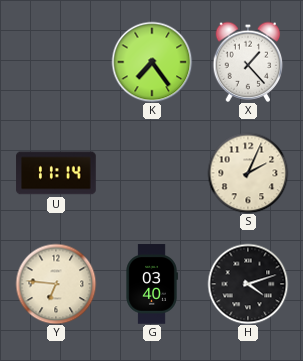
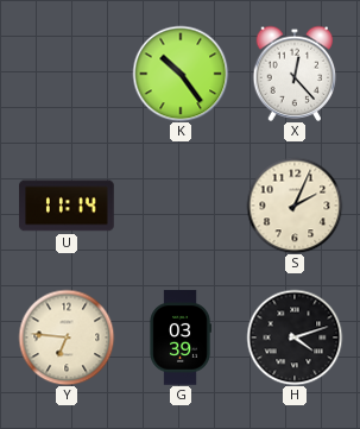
K: 7:24 -> 10:24 (181, 74)
X: 1:23 -> 12:23 (295, 74)
G: 03:40 -> 03:39 (181, 337)
